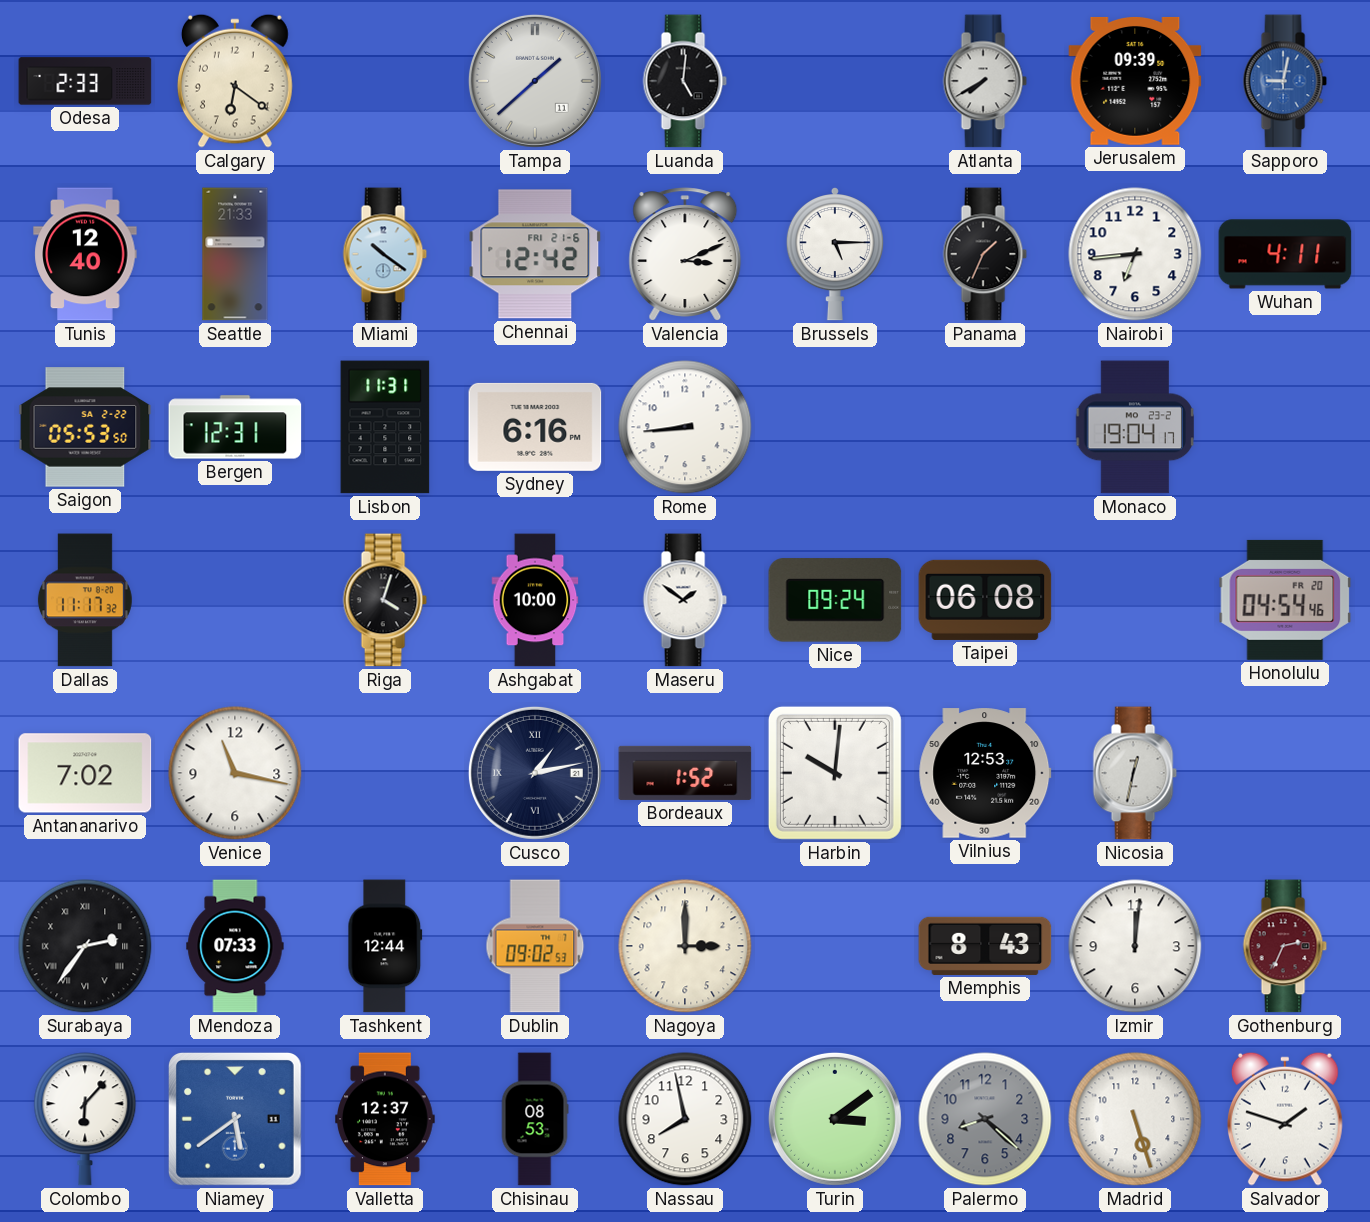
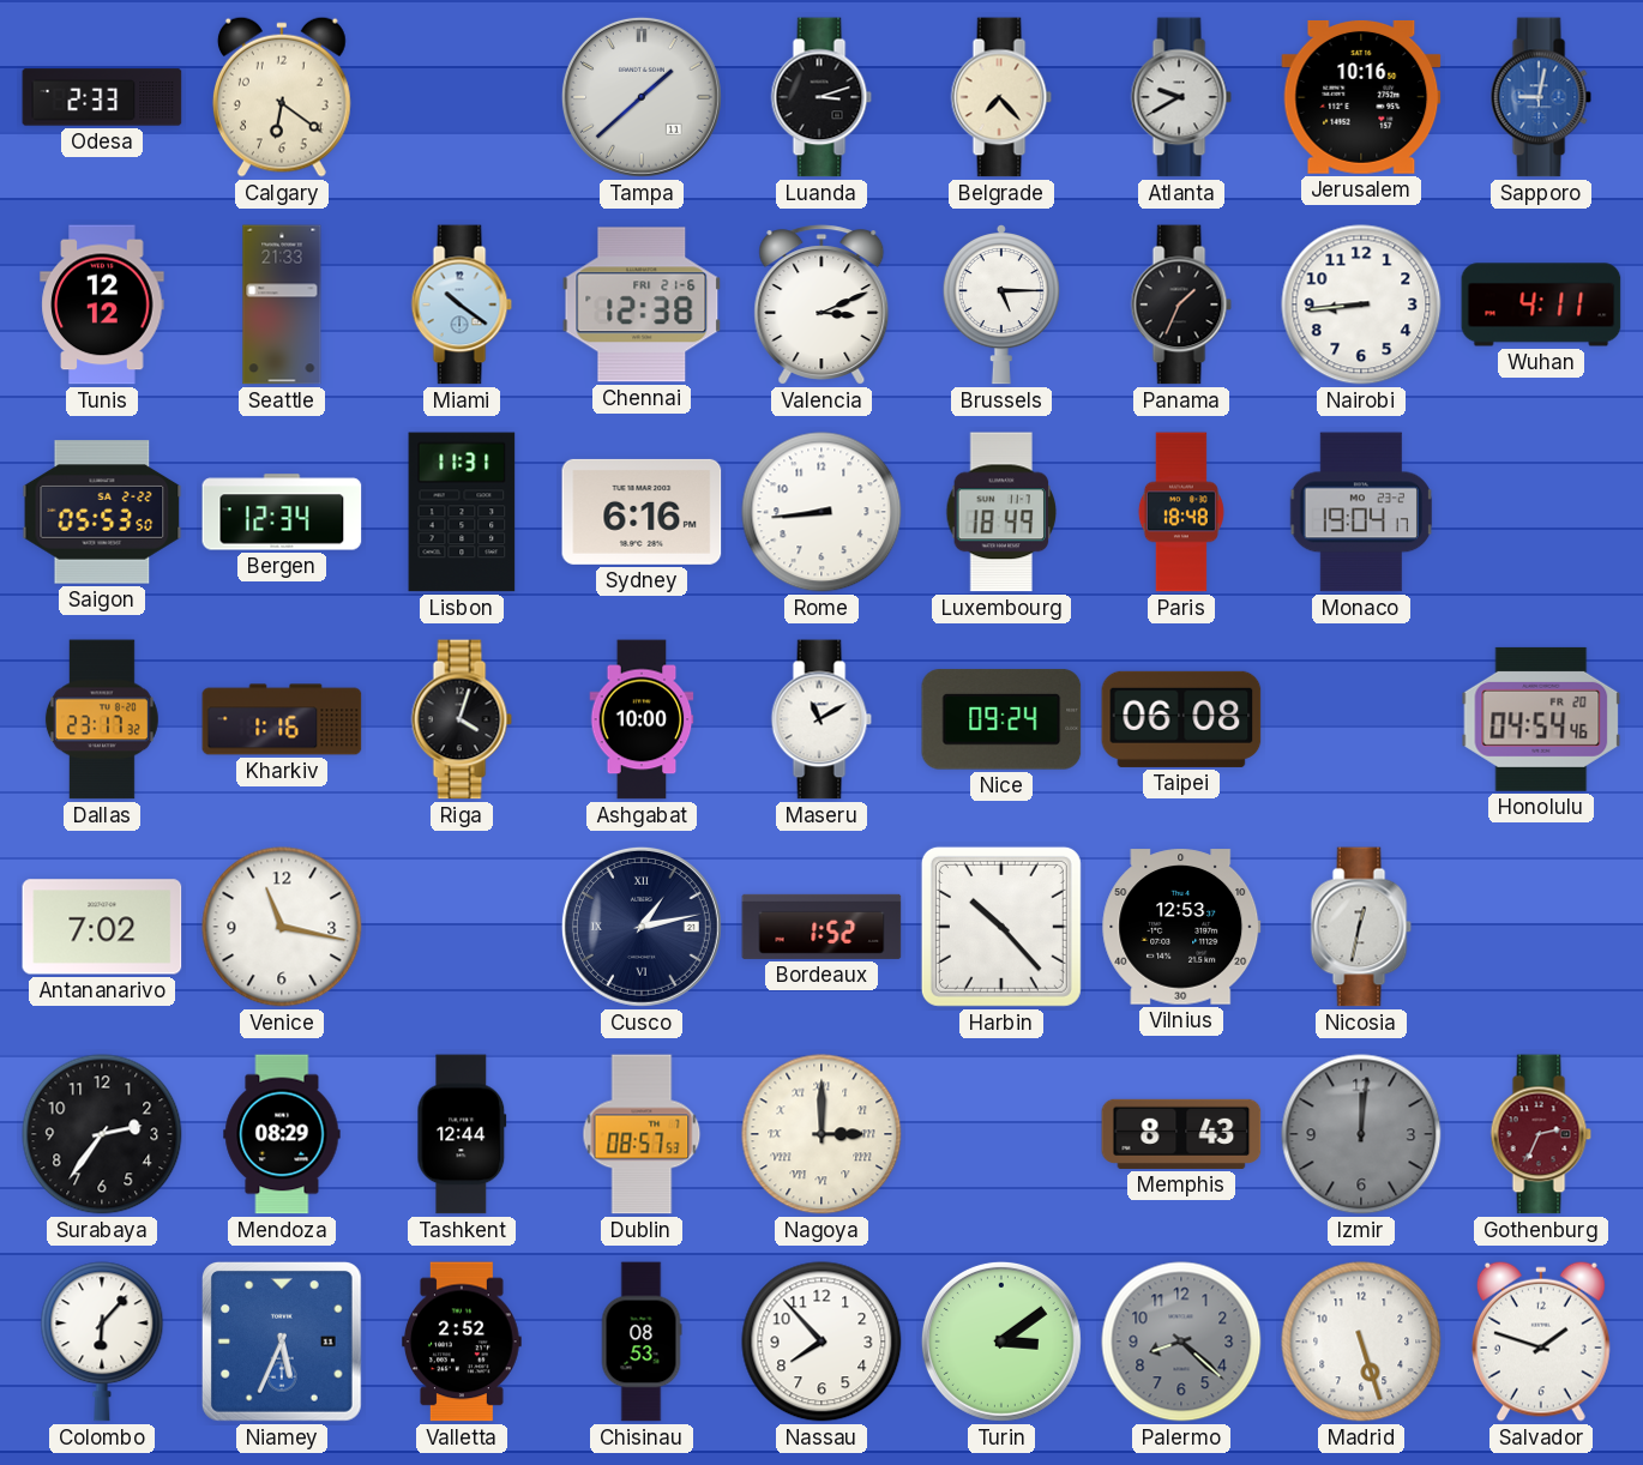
Luanda: 5:01 -> 3:12 (822, 97)
Belgrade: none -> 7:23 (1001, 97)
Atlanta: 7:40 -> 9:40 (1181, 97)
Jerusalem: 09:39 -> 10:16 (1361, 97)
Tunis: 12:40 -> 12:12 (102, 305)
Chennai: 12:42 -> 12:38 (642, 305)
Nairobi: 6:44 -> 8:44 (1361, 305)
Bergen: 12:31 -> 12:34 (282, 512)
Luxembourg: none -> 18:49 (1001, 512)
Paris: none -> 18:48 (1181, 512)
Dallas: 11:17 -> 23:17 (102, 719)
Kharkiv: none -> 1:16 (282, 719)
Maseru: 1:51 -> 11:10 (822, 719)
Harbin: 10:01 -> 10:23 (1001, 927)
Surabaya numerals: Roman -> Arabic (102, 1134)
Mendoza: 07:33 -> 08:29 (282, 1134)
Dublin: 09:02 -> 08:57 (642, 1134)
Nagoya numerals: Arabic -> Roman (822, 1134)
Izmir dial: white -> grey (1361, 1134)
Niamey: 5:39 -> 5:34 (282, 1342)
Valletta: 12:37 -> 2:52 (463, 1342)
Nassau: 7:58 -> 7:53 (822, 1342)
